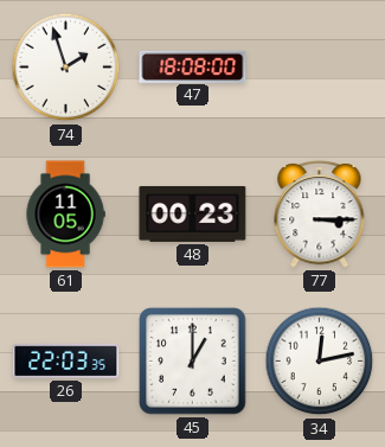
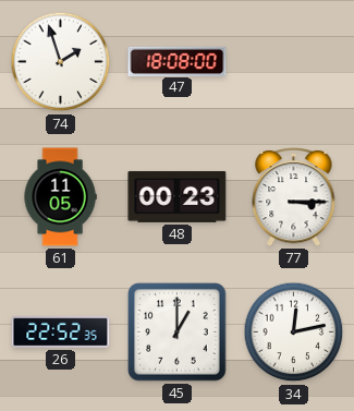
26: 22:03 -> 22:52 (61, 331)
